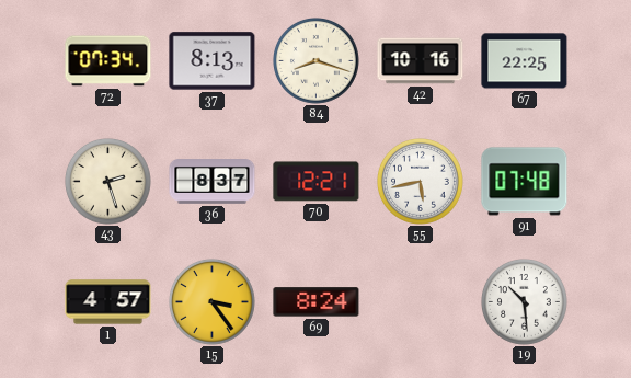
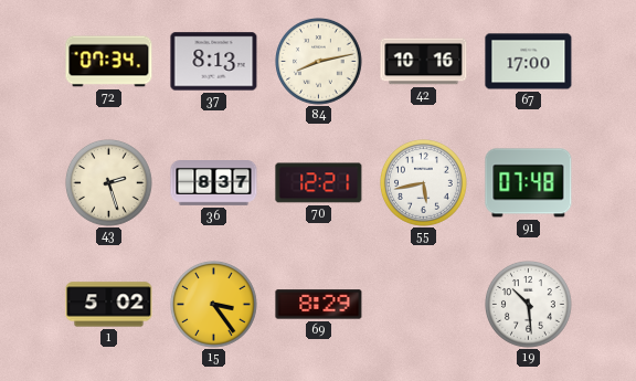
84: 8:18 -> 8:13 (319, 62)
67: 22:25 -> 17:00 (529, 62)
1: 4:57 -> 5:02 (109, 305)
69: 8:24 -> 8:29 (319, 305)
